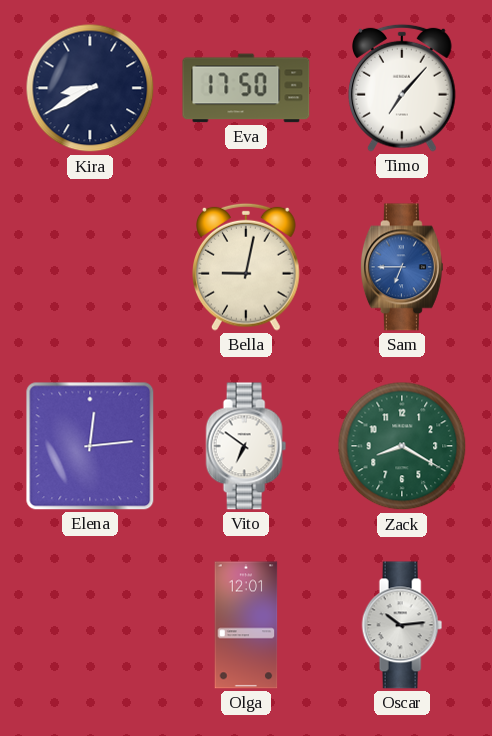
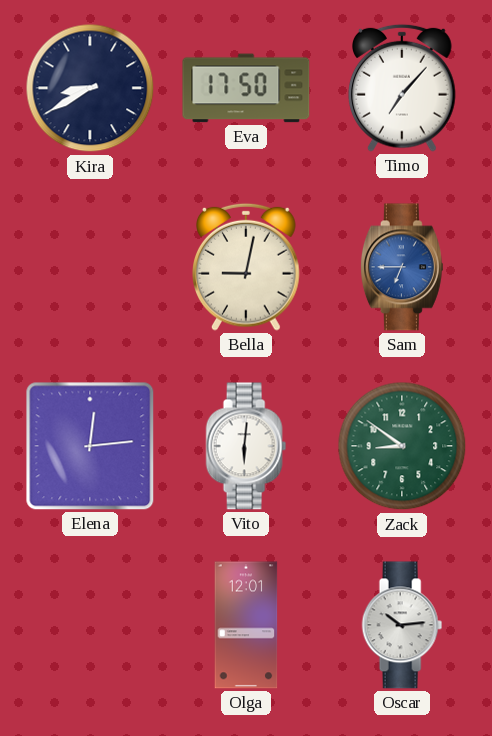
Vito: 6:51 -> 6:01 (246, 446)
Zack: 8:20 -> 8:51 (402, 446)
